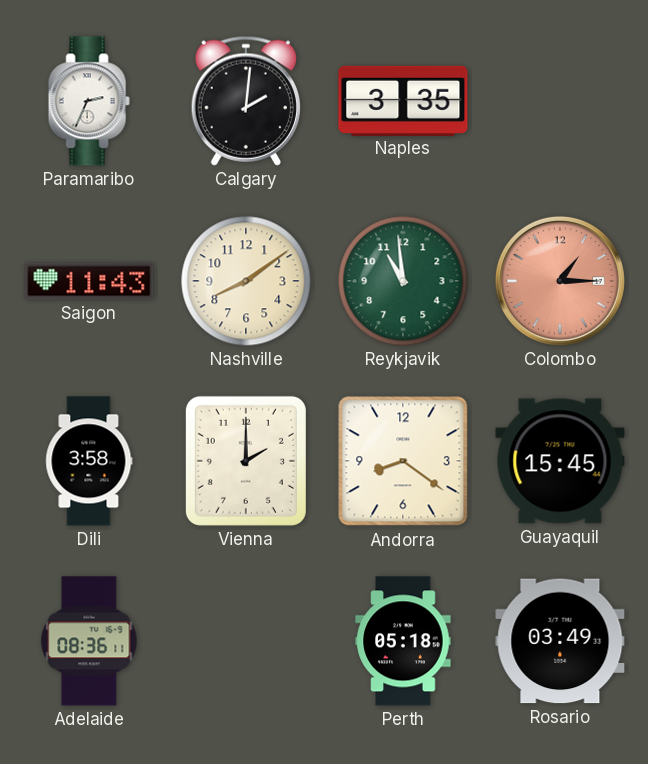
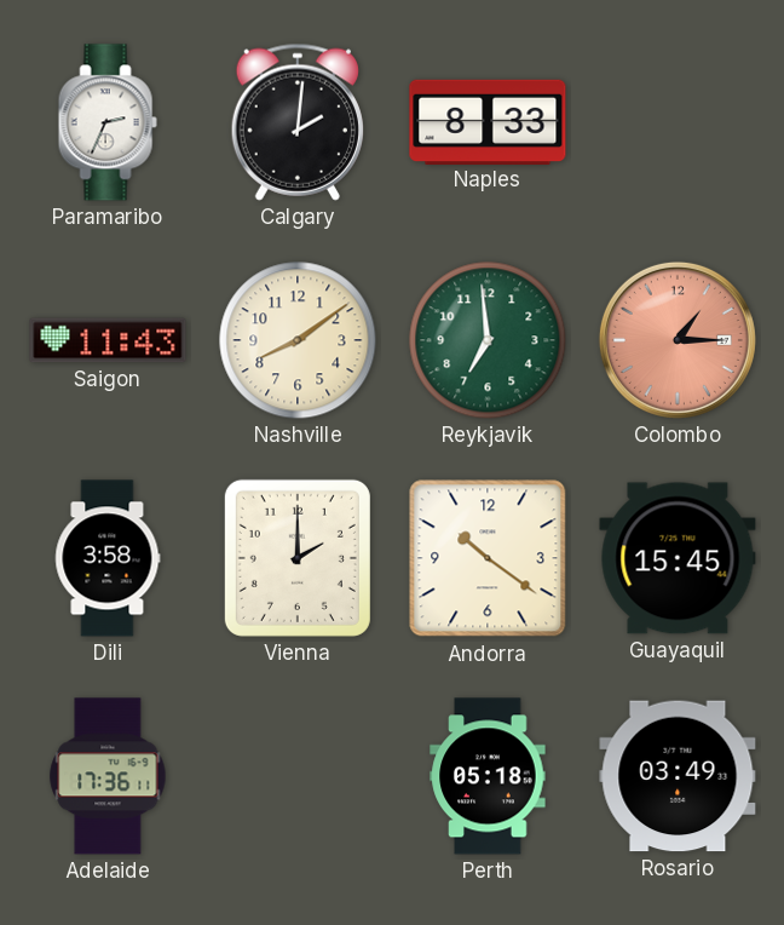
Naples: 3:35 -> 8:33 (488, 121)
Reykjavik: 10:59 -> 6:59 (488, 340)
Andorra: 8:21 -> 10:21 (488, 558)
Adelaide: 08:36 -> 17:36 (108, 776)
